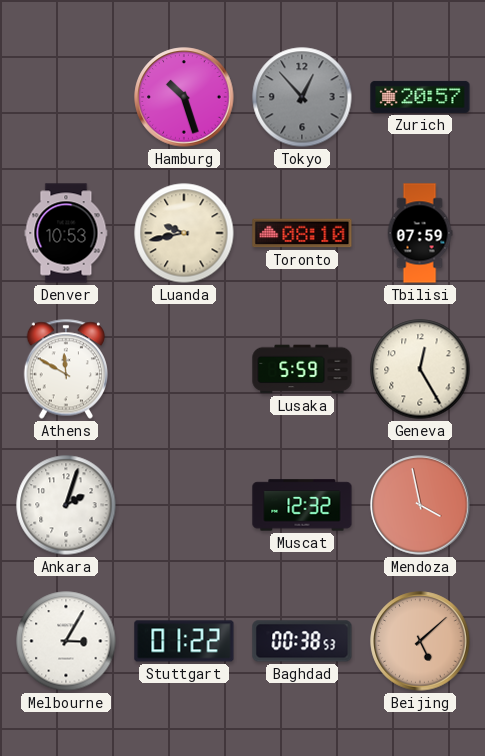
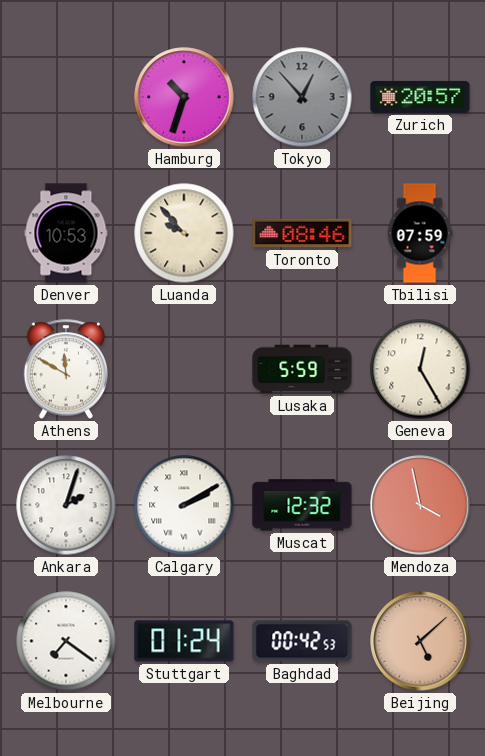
Hamburg: 10:27 -> 10:33 (184, 97)
Luanda: 9:43 -> 9:53 (184, 233)
Toronto: 08:10 -> 08:46 (302, 233)
Calgary: none -> 2:10 (184, 505)
Melbourne: 3:05 -> 7:21 (66, 641)
Stuttgart: 01:22 -> 01:24 (184, 641)
Baghdad: 00:38 -> 00:42 (302, 641)
